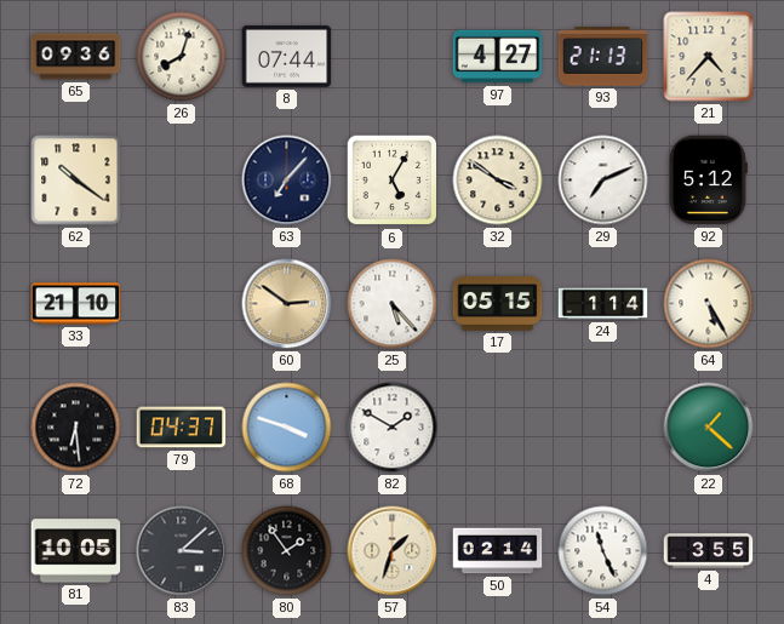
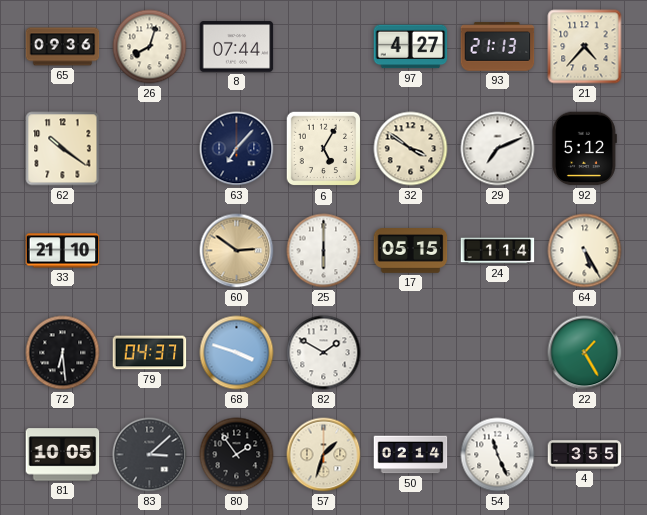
25: 5:23 -> 6:00 (324, 251)
22: 1:22 -> 1:25 (585, 353)
